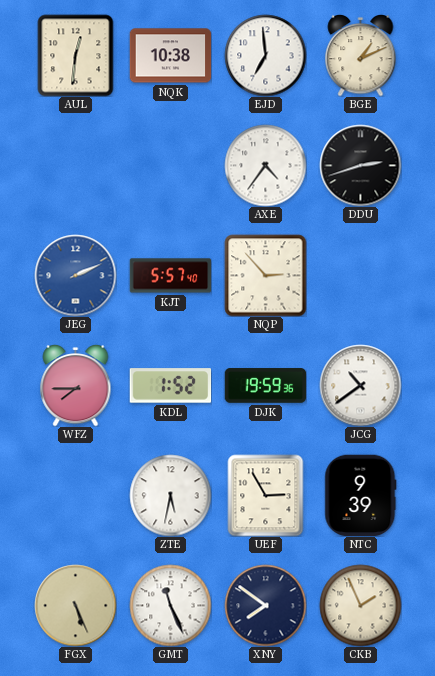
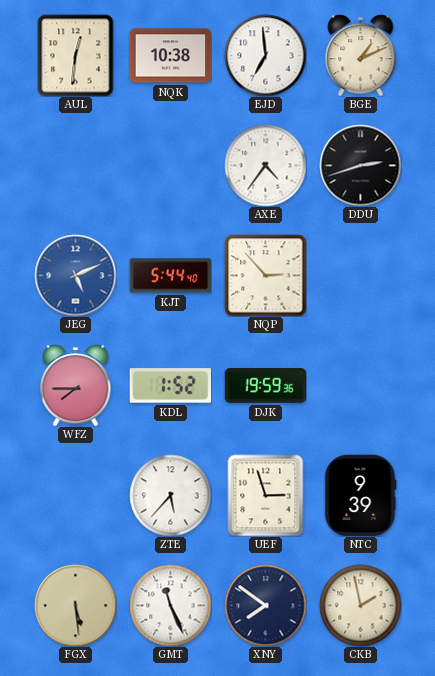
JEG: 2:11 -> 5:11 (75, 275)
KJT: 5:57 -> 5:44 (170, 276)
JCG: 10:39 -> none (360, 385)
ZTE: 5:32 -> 5:37 (170, 495)
UEF: 2:55 -> 2:57 (266, 495)
FGX: 5:26 -> 5:29 (75, 605)
CKB: 1:56 -> 1:58 (360, 605)
